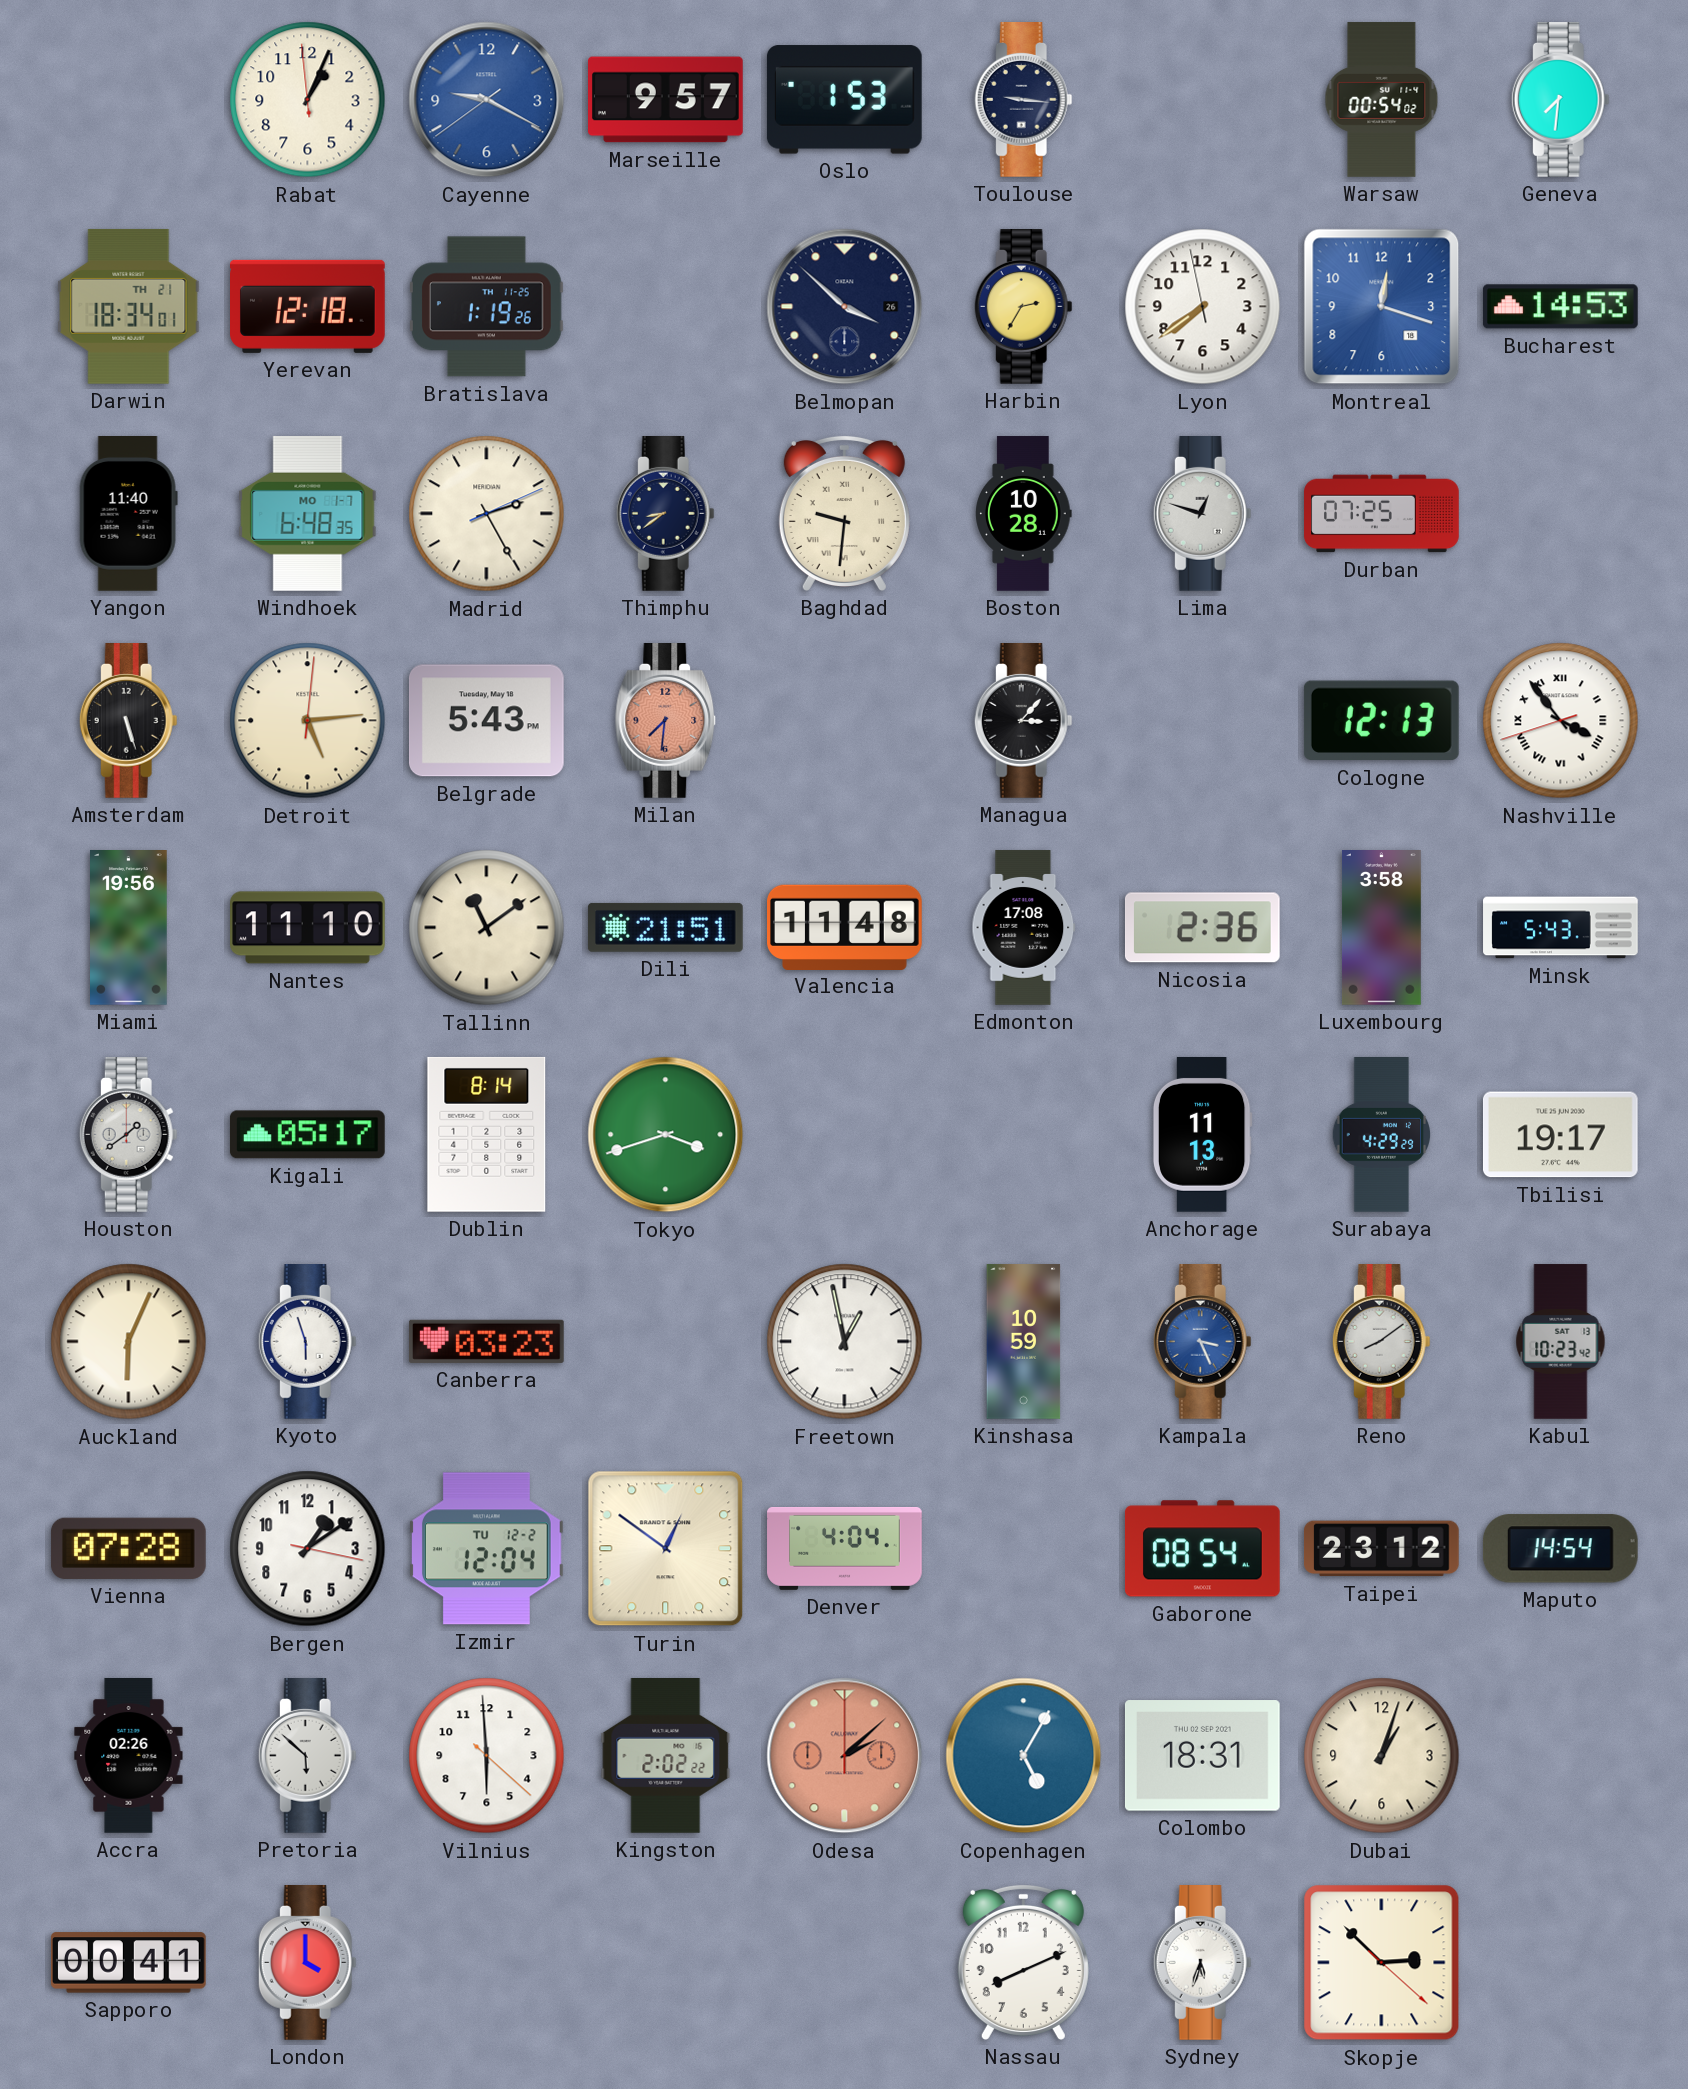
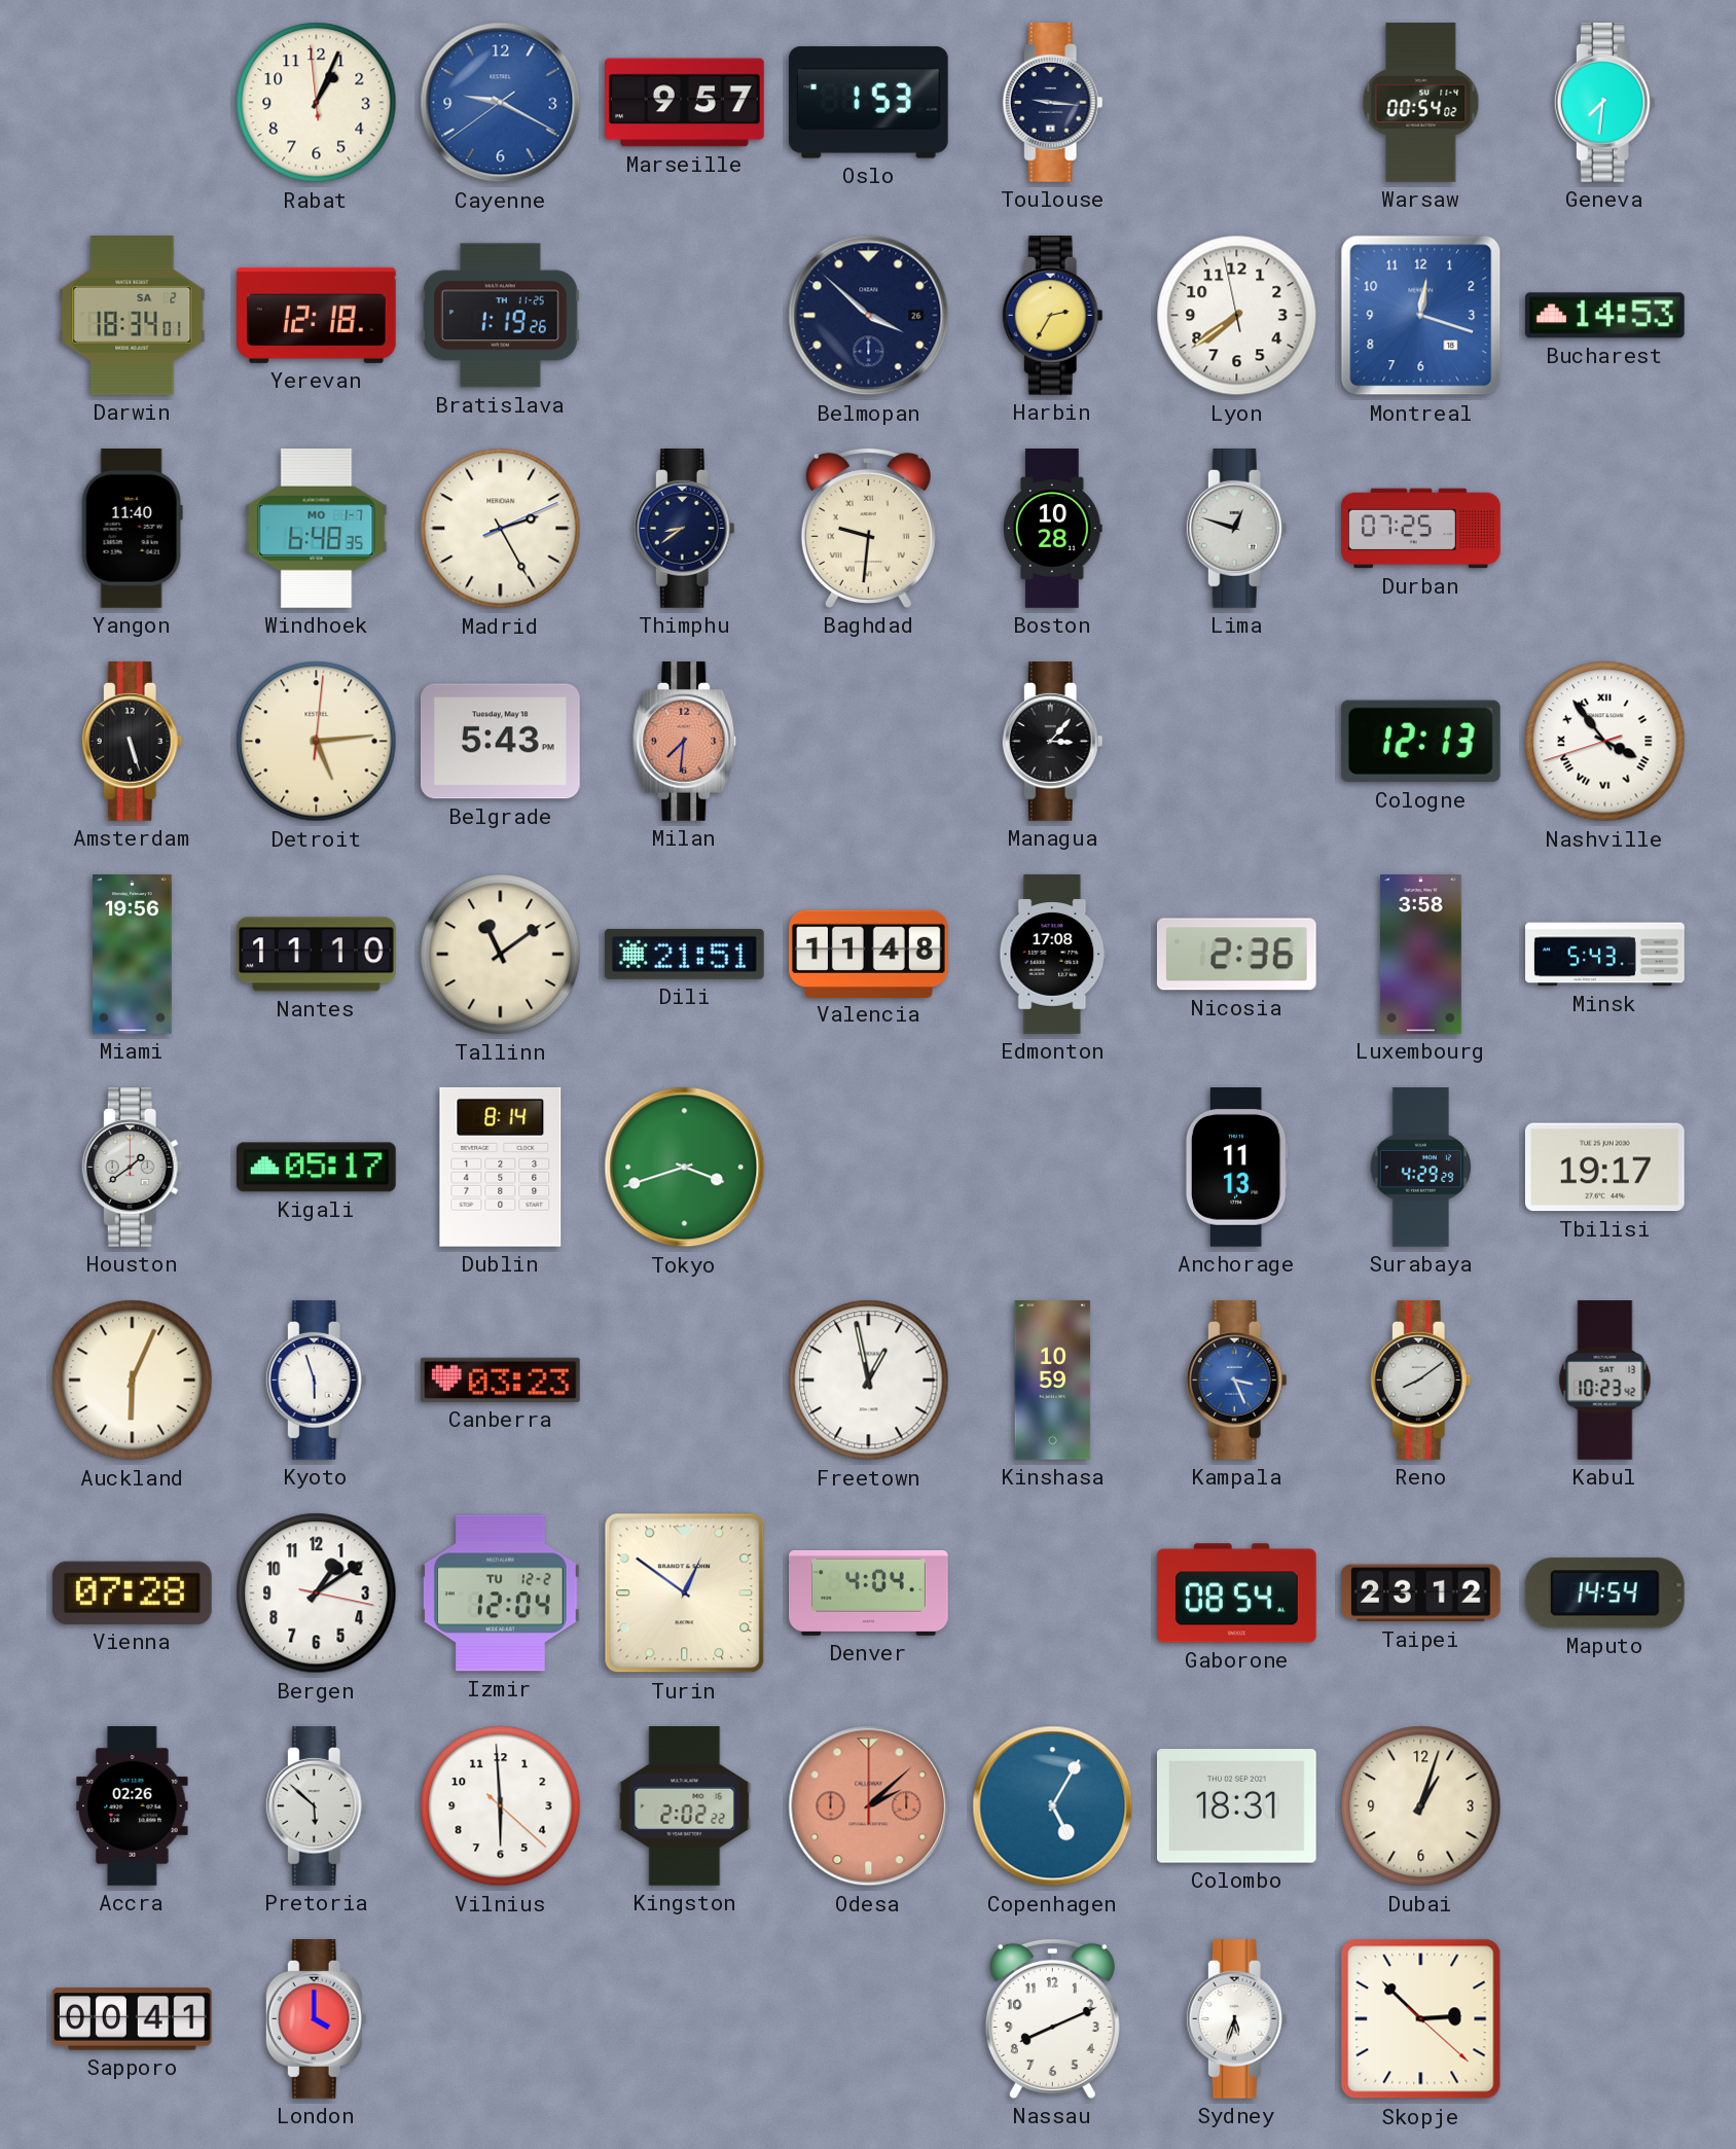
Darwin date: TH 21 -> SA 2 (133, 316)
